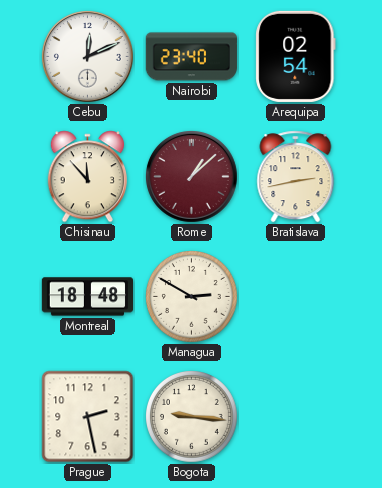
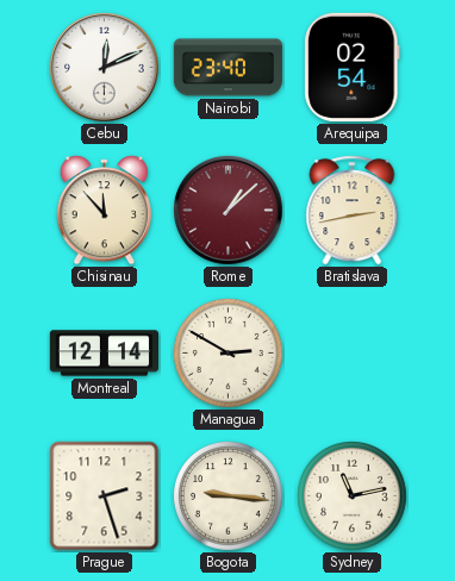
Montreal: 18:48 -> 12:14 (104, 354)
Prague: 2:28 -> 2:27 (105, 496)
Sydney: none -> 11:13 (353, 496)
